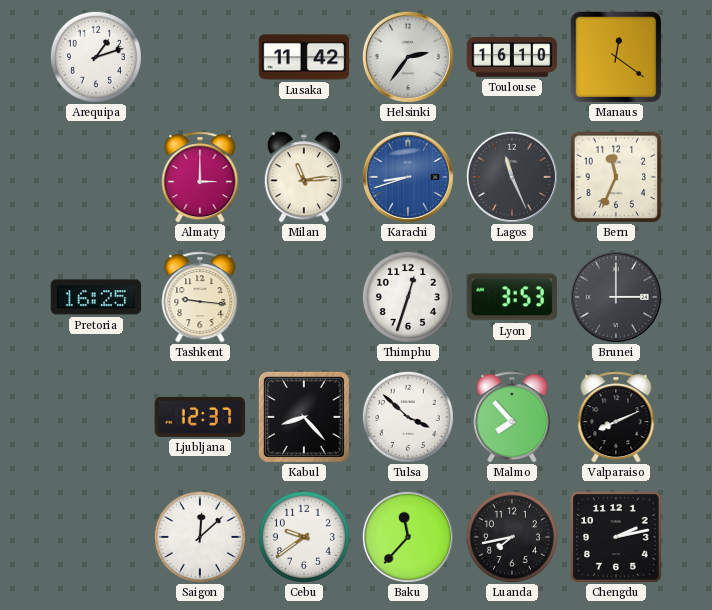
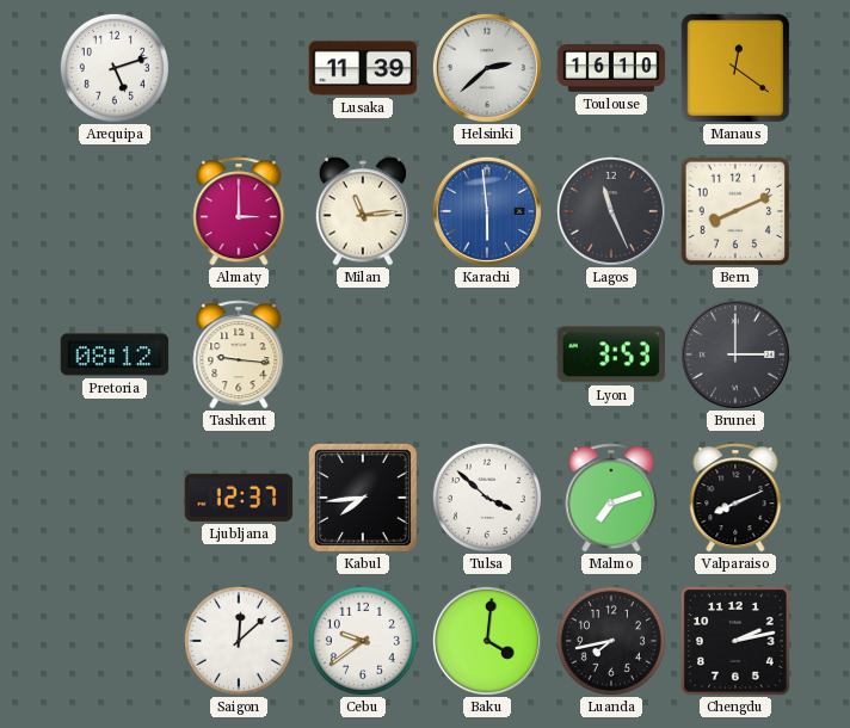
Arequipa: 1:12 -> 5:12 (115, 68)
Lusaka: 11:42 -> 11:39 (363, 68)
Helsinki: 2:36 -> 2:38 (487, 68)
Karachi: 8:42 -> 5:59 (487, 211)
Bern: 11:34 -> 8:11 (735, 211)
Pretoria: 16:25 -> 08:12 (115, 354)
Thimphu: 12:33 -> none (408, 297)
Kabul: 8:23 -> 7:44 (363, 498)
Malmo: 7:53 -> 7:12 (611, 498)
Baku: 11:37 -> 4:01 (487, 641)
